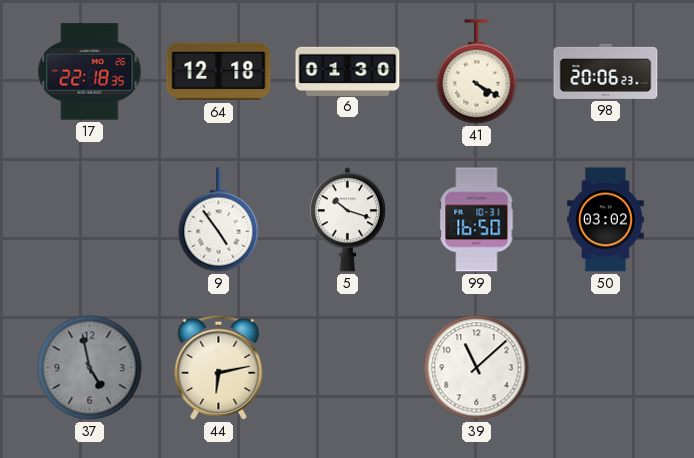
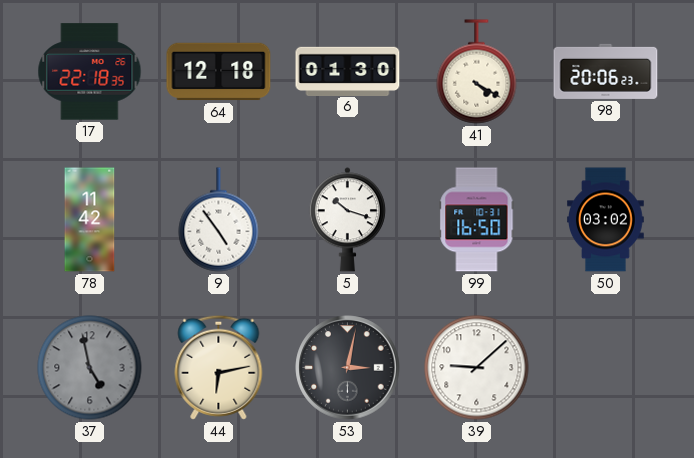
78: none -> 11:42 (90, 220)
53: none -> 3:02 (348, 368)
39: 11:08 -> 9:08 (477, 368)
